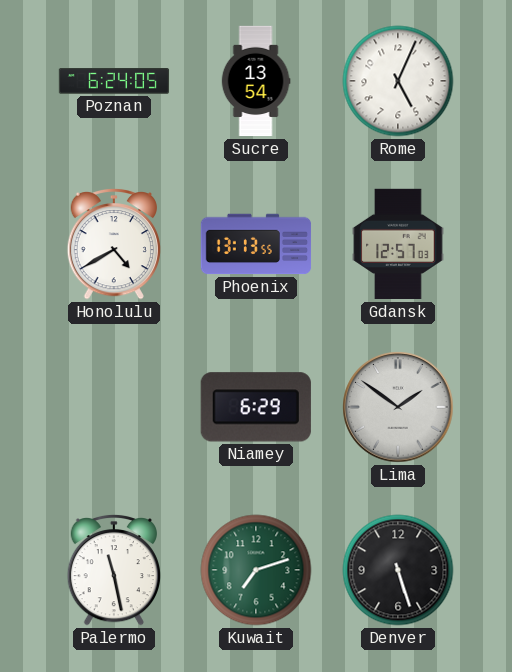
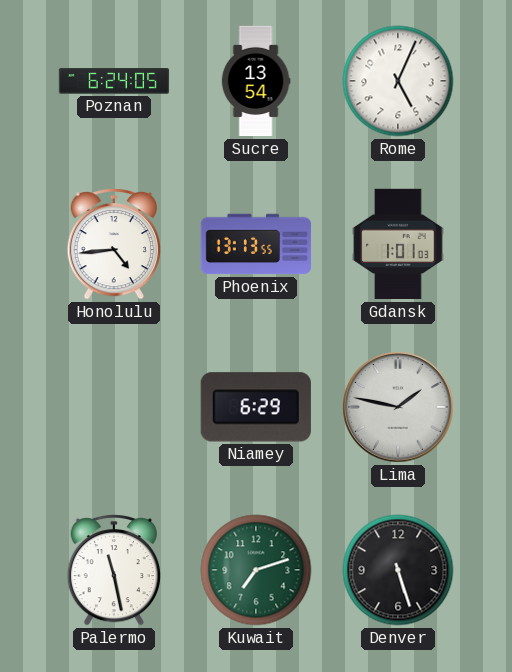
Honolulu: 4:40 -> 4:44 (113, 244)
Gdansk: 12:57 -> 1:01 (398, 244)
Lima: 1:51 -> 1:47 (398, 407)
